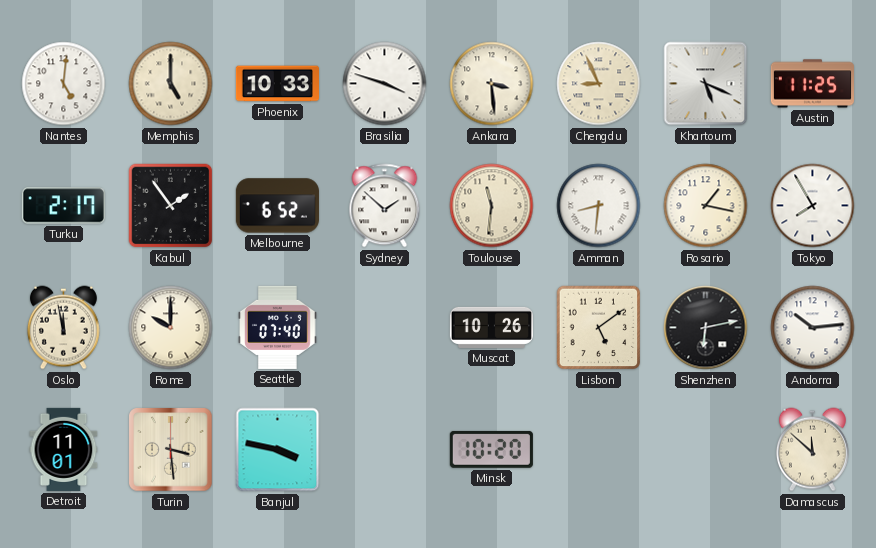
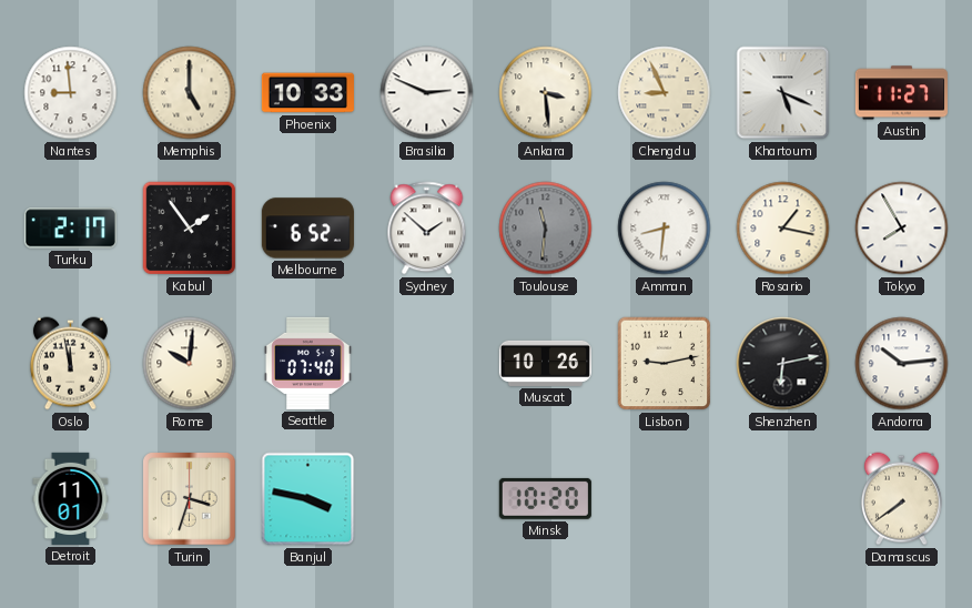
Nantes: 5:01 -> 8:59 (71, 93)
Brasilia: 3:48 -> 2:49 (427, 93)
Austin: 11:25 -> 11:27 (901, 93)
Toulouse dial: cream -> grey (546, 229)
Rome: 10:00 -> 10:01 (190, 364)
Lisbon: 5:09 -> 9:13 (665, 364)
Turin: 3:29 -> 3:33 (190, 499)
Damascus: 11:52 -> 7:39 (901, 499)
